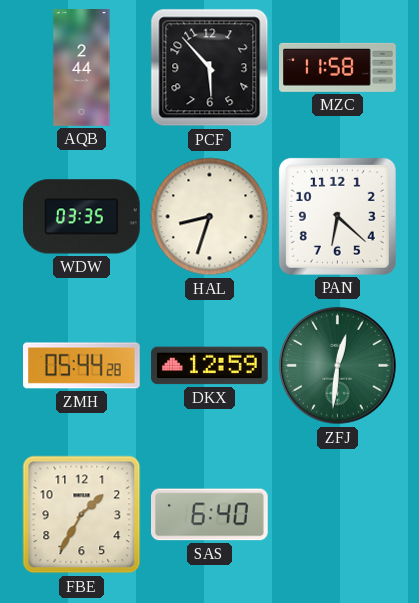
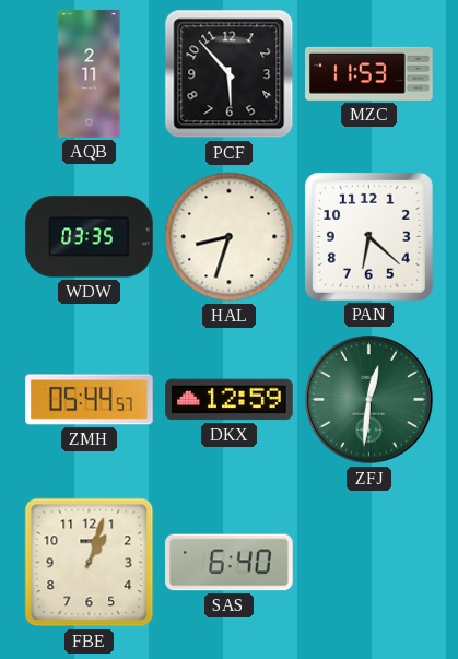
AQB: 2:44 -> 2:11 (90, 74)
MZC: 11:58 -> 11:53 (369, 73)
ZMH: 05:44:28 -> 05:44:57 (90, 400)
FBE: 1:35 -> 1:03 (90, 563)
